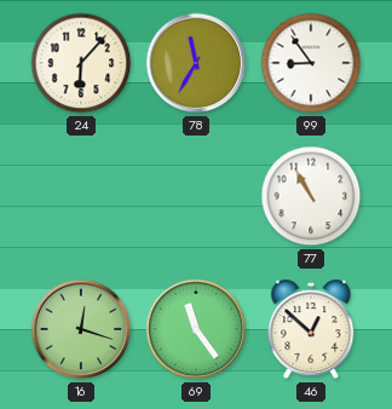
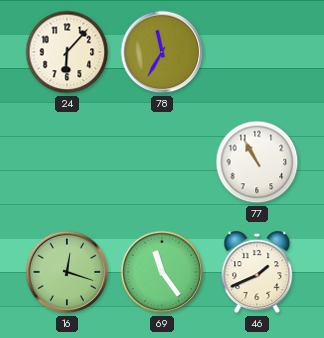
99: 8:54 -> none (311, 63)
46: 12:52 -> 1:41 (257, 272)
